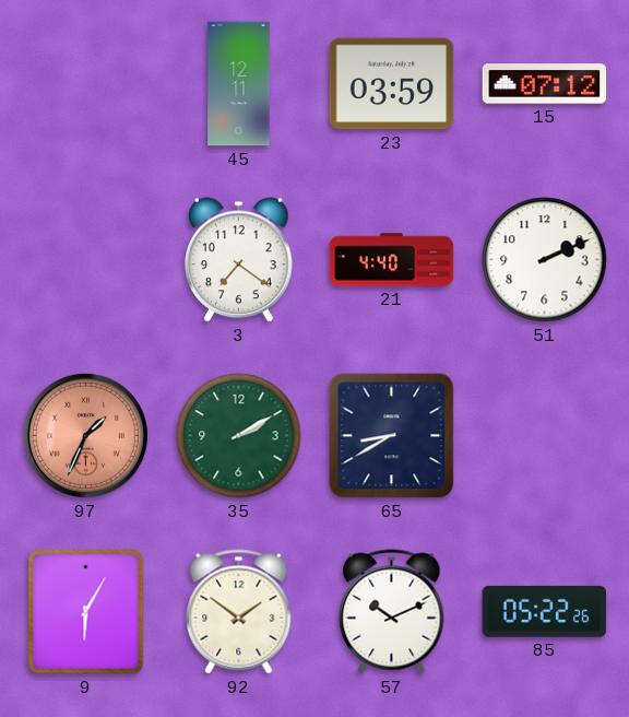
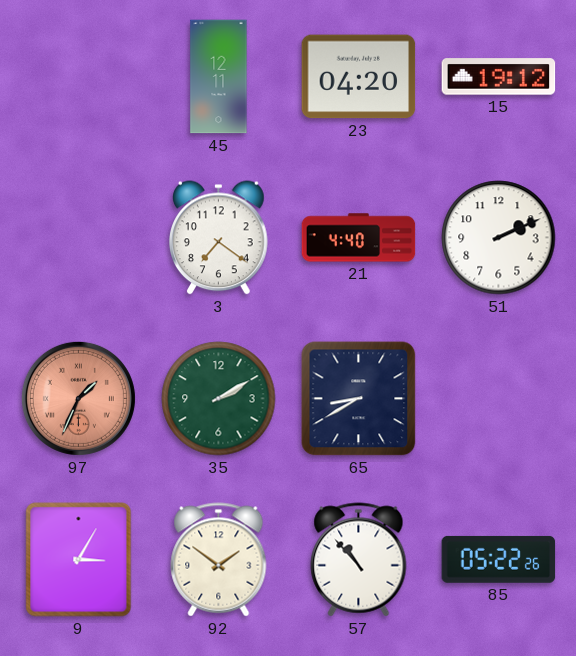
23: 03:59 -> 04:20 (359, 77)
15: 07:12 -> 19:12 (499, 77)
9: 6:05 -> 3:05 (79, 560)
57: 10:11 -> 10:53 (359, 560)
